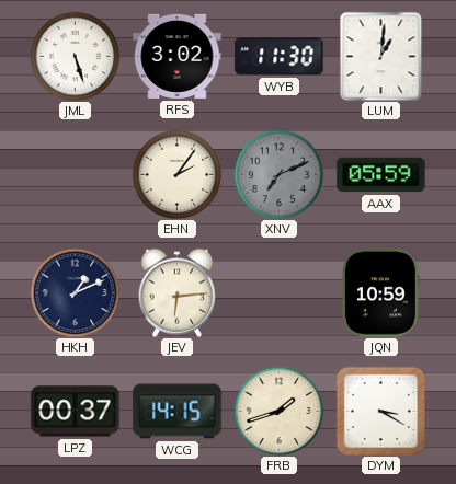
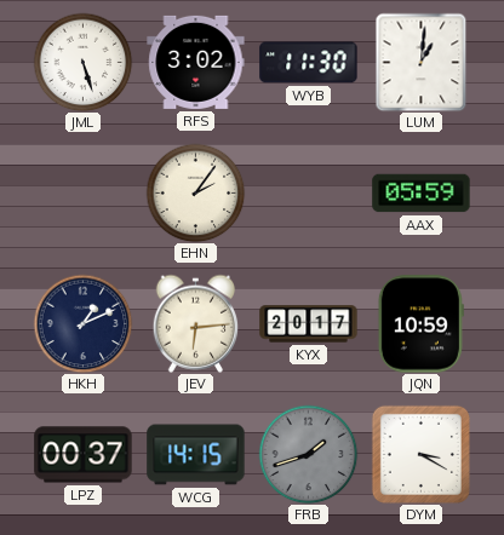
XNV: 7:11 -> none (278, 174)
KYX: none -> 20:17 (309, 324)
FRB dial: cream -> grey (308, 454)
